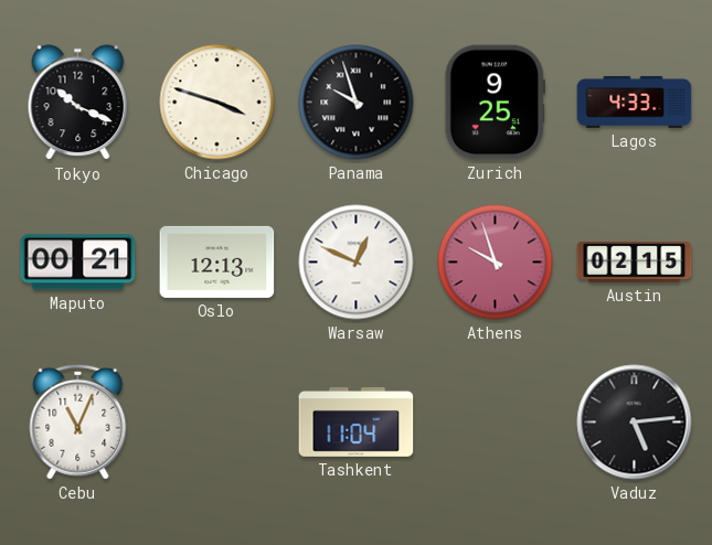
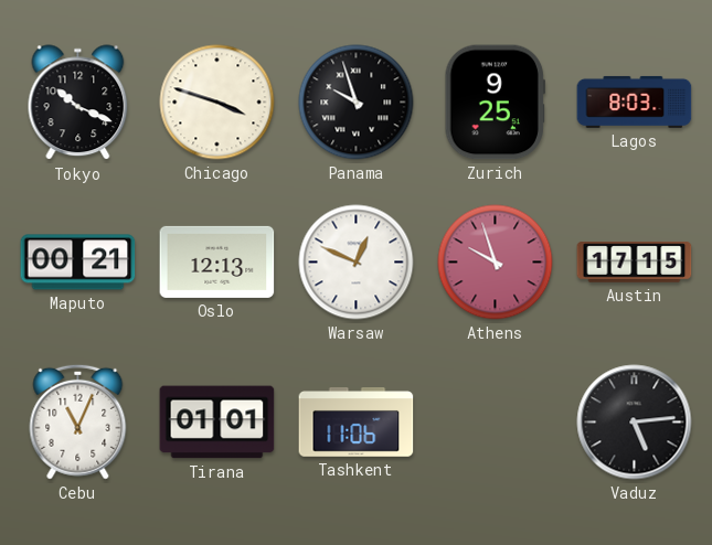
Lagos: 4:33 -> 8:03 (635, 101)
Austin: 02:15 -> 17:15 (635, 263)
Tirana: none -> 01:01 (217, 423)
Tashkent: 11:04 -> 11:06 (357, 423)
